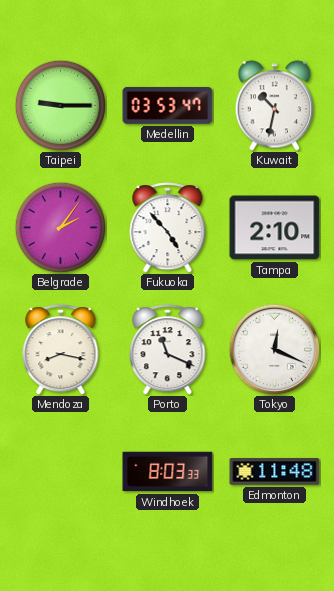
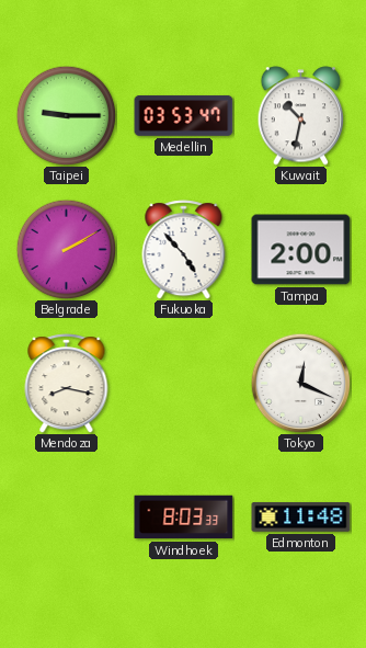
Belgrade: 2:06 -> 2:10 (66, 249)
Tampa: 2:10 -> 2:00 (301, 250)
Porto: 11:19 -> none (168, 350)
